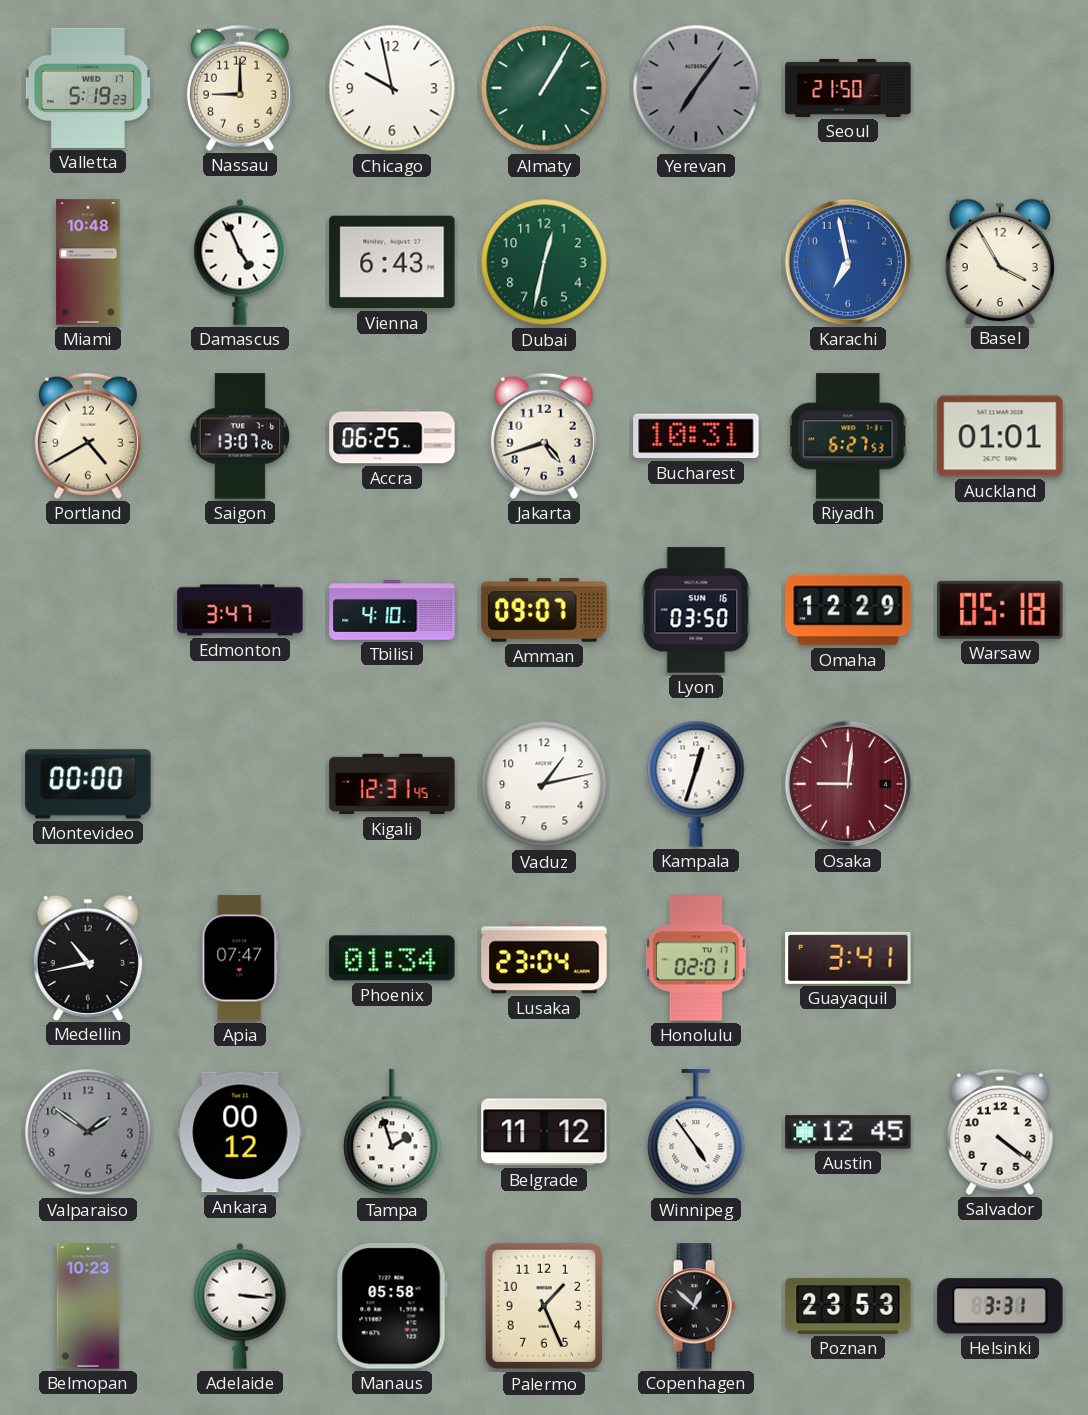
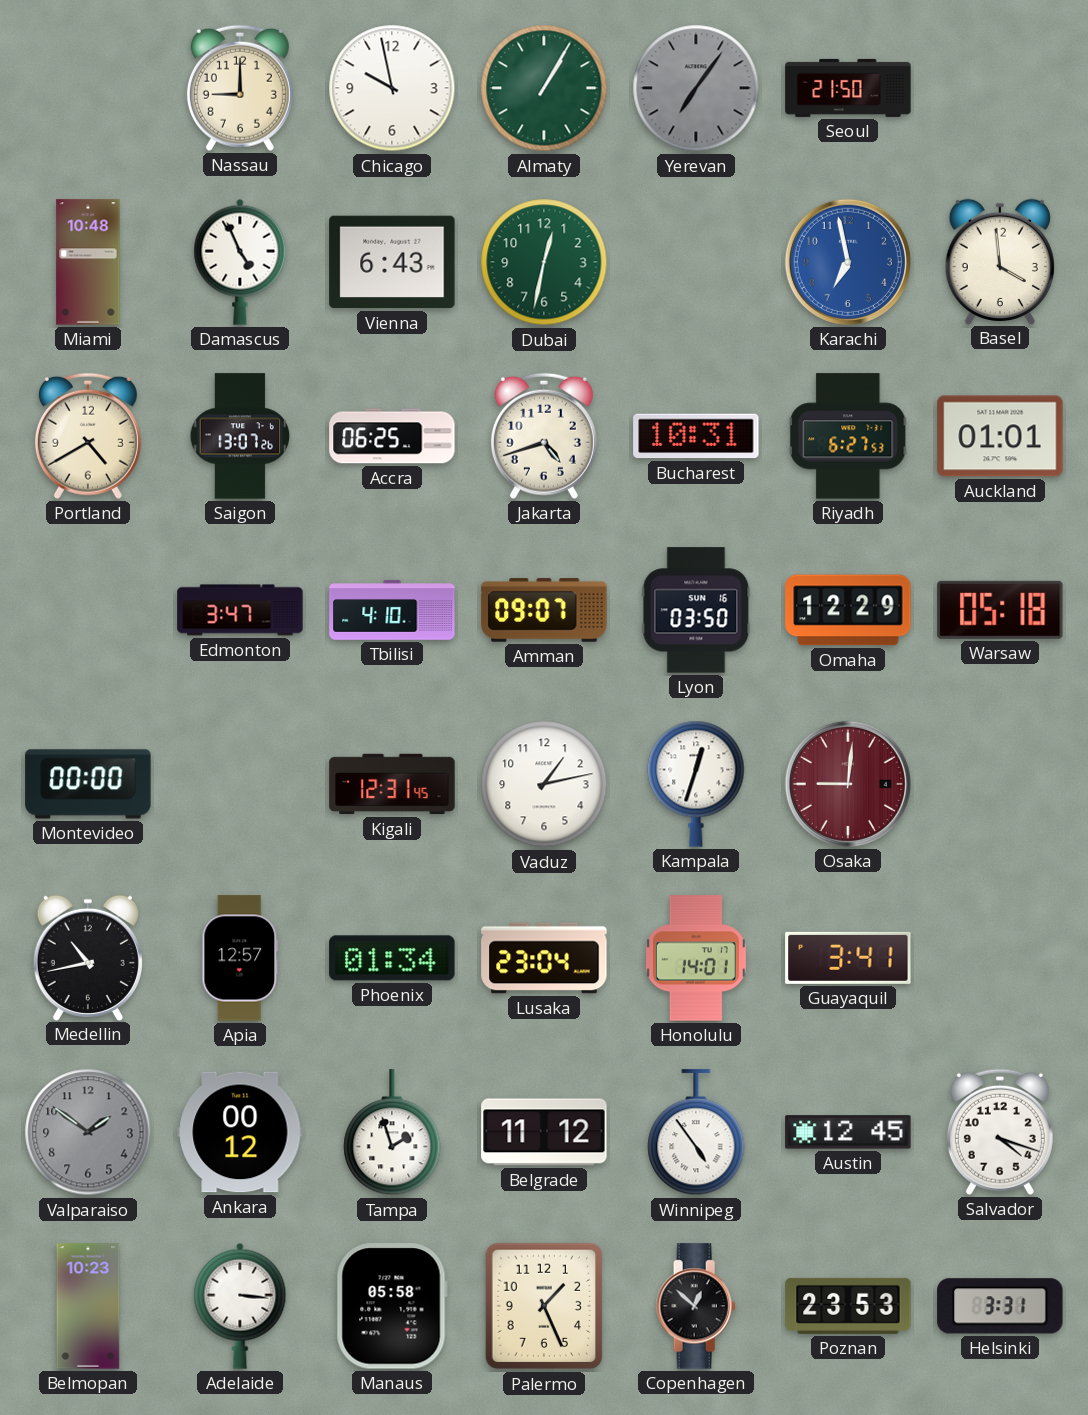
Valletta: 5:19 -> none (88, 88)
Basel: 3:55 -> 3:59 (1000, 261)
Apia: 07:47 -> 12:57 (240, 958)
Honolulu: 02:01 -> 14:01 (696, 958)
Salvador: 4:21 -> 4:18 (1000, 1132)
